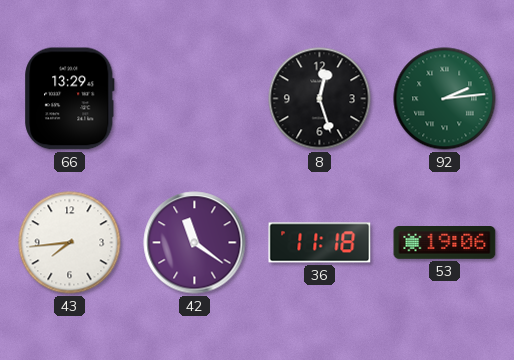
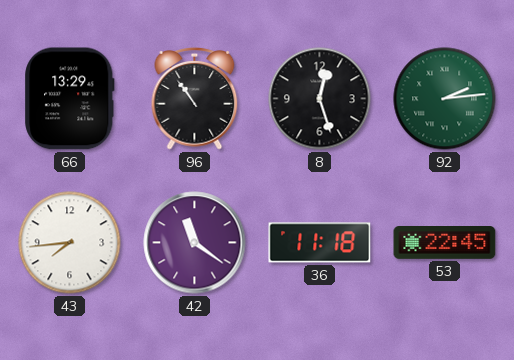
96: none -> 10:54 (195, 99)
53: 19:06 -> 22:45 (445, 243)
